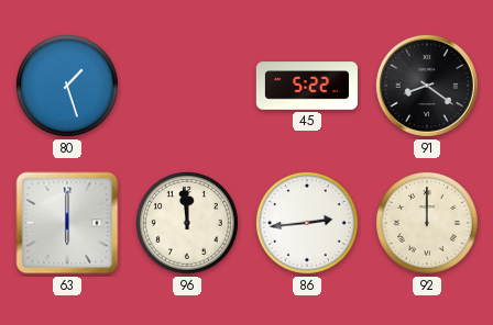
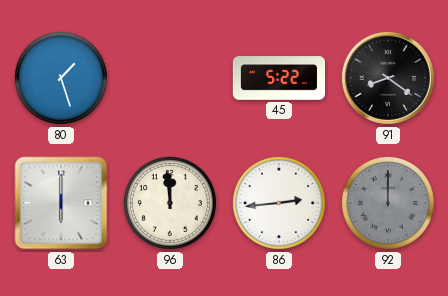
92 dial: cream -> grey (388, 203)
